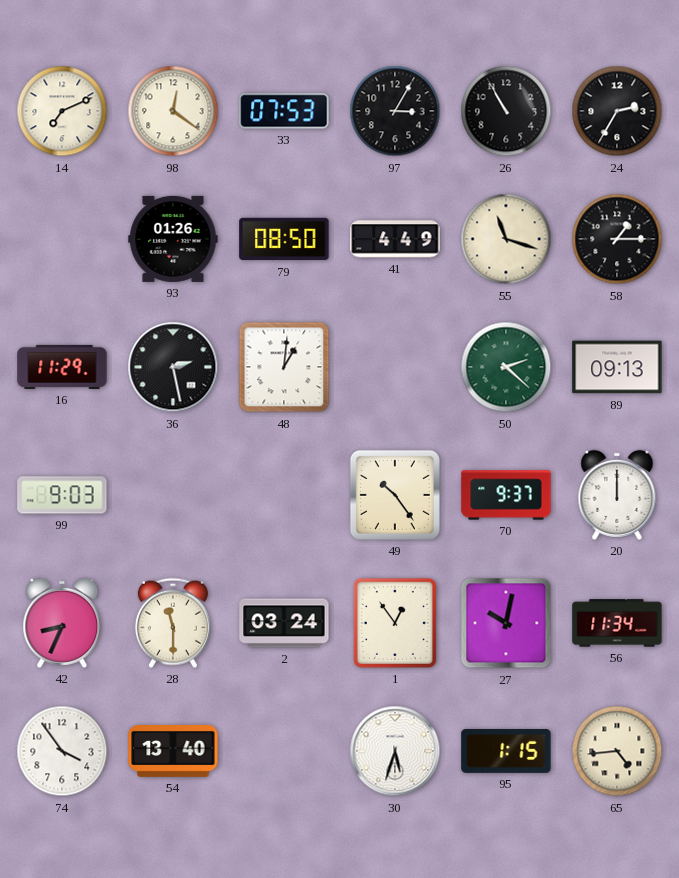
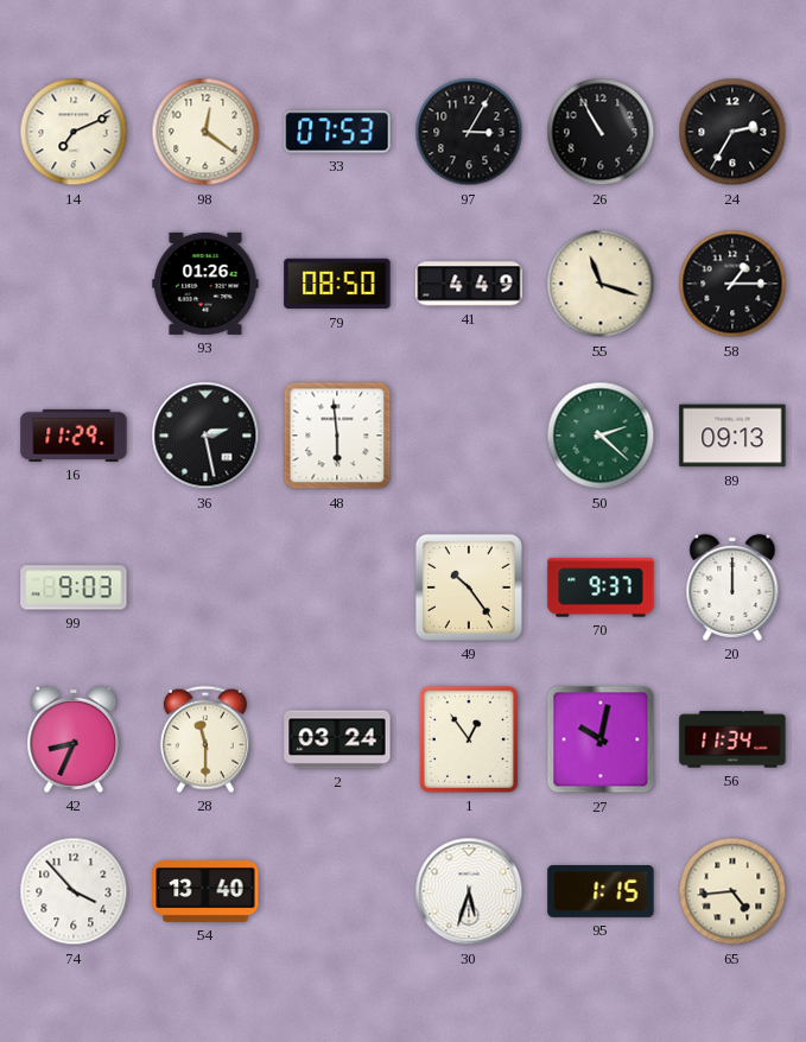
48: 1:01 -> 5:59 (337, 436)
74: 3:54 -> 3:53 (74, 891)
